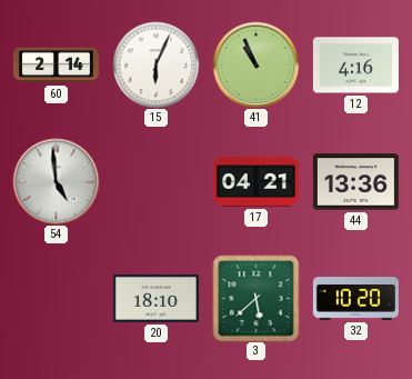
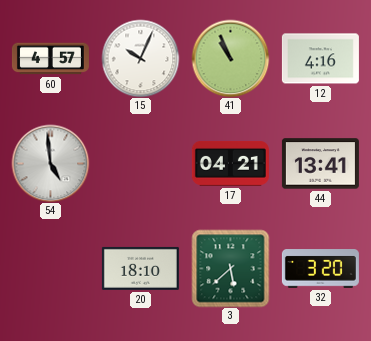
60: 2:14 -> 4:57 (50, 59)
15: 6:04 -> 10:04 (140, 58)
44: 13:36 -> 13:41 (320, 164)
32: 10:20 -> 3:20 (320, 269)
